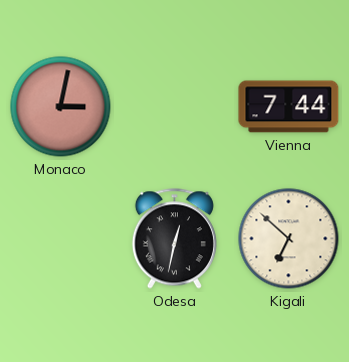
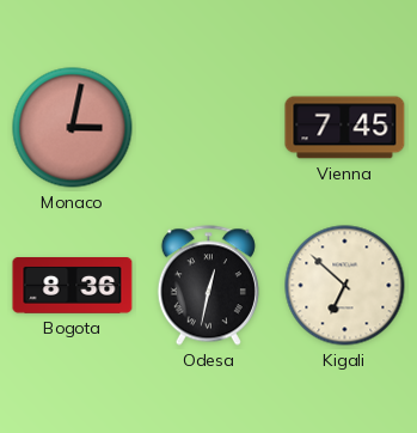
Vienna: 7:44 -> 7:45 (345, 128)
Bogota: none -> 8:36 (73, 286)
